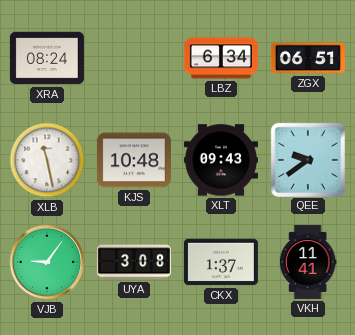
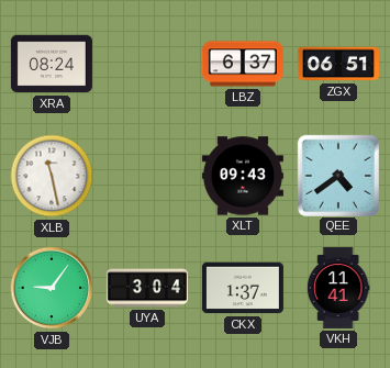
LBZ: 6:34 -> 6:37 (243, 64)
KJS: 10:48 -> none (134, 160)
QEE: 9:39 -> 4:39 (337, 175)
UYA: 3:08 -> 3:04 (147, 288)
